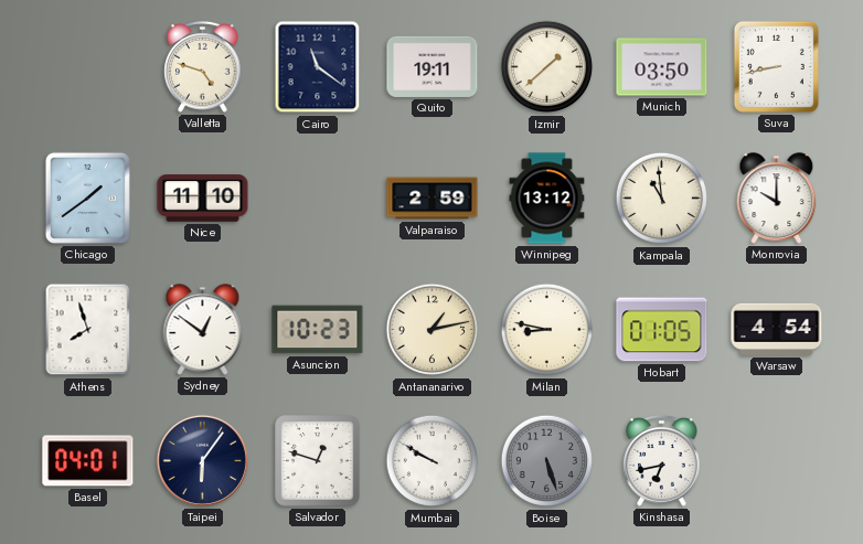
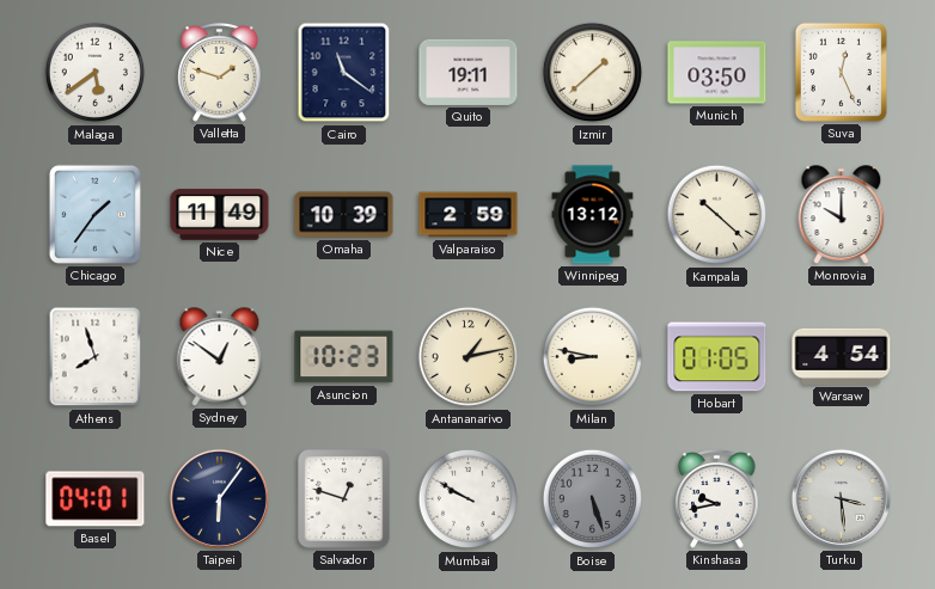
Malaga: none -> 5:39 (96, 73)
Valletta: 4:48 -> 1:48 (220, 73)
Suva: 8:43 -> 12:26 (841, 72)
Chicago: 1:39 -> 1:36 (94, 214)
Nice: 11:10 -> 11:49 (220, 215)
Omaha: none -> 10:39 (344, 215)
Kampala: 10:59 -> 10:22 (717, 215)
Kinshasa: 6:43 -> 9:43 (717, 499)
Turku: none -> 3:29 (841, 498)
